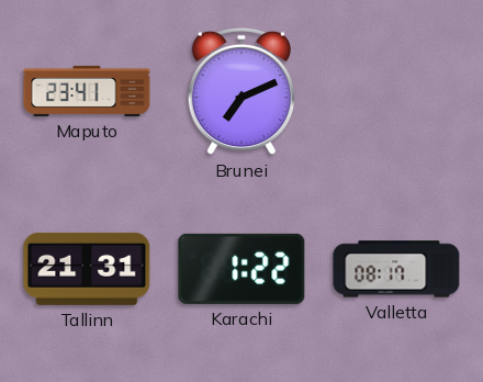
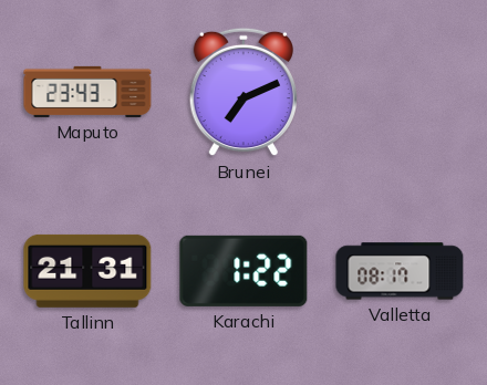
Maputo: 23:41 -> 23:43 (87, 92)
